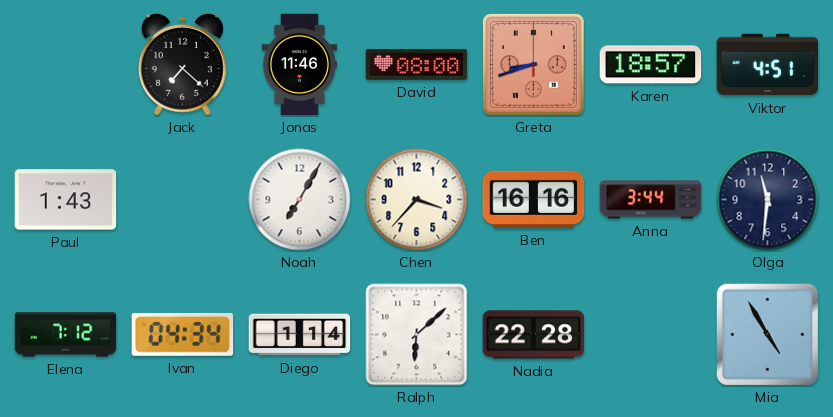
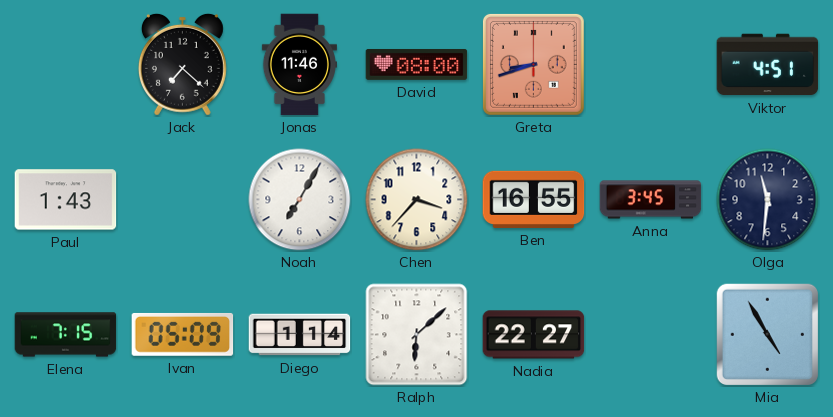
Karen: 18:57 -> none (651, 65)
Ben: 16:16 -> 16:55 (534, 199)
Anna: 3:44 -> 3:45 (651, 200)
Elena: 7:12 -> 7:15 (66, 335)
Ivan: 04:34 -> 05:09 (183, 334)
Nadia: 22:28 -> 22:27 (534, 335)
